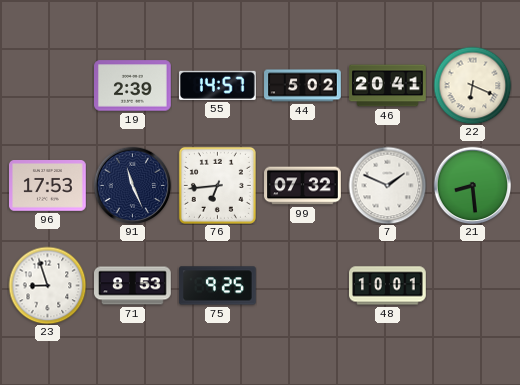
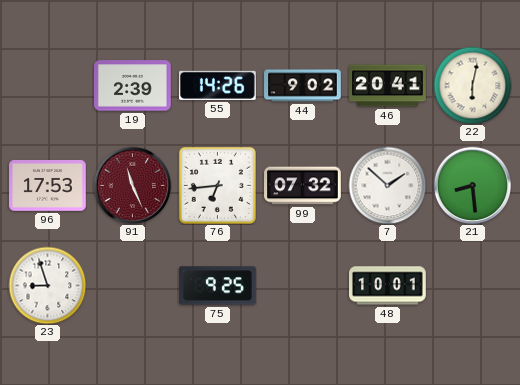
55: 14:57 -> 14:26 (217, 85)
44: 5:02 -> 9:02 (303, 86)
22: 6:19 -> 6:02 (472, 85)
91 dial: navy -> burgundy (132, 185)
7: 1:49 -> 1:52 (387, 185)
71: 8:53 -> none (133, 286)
